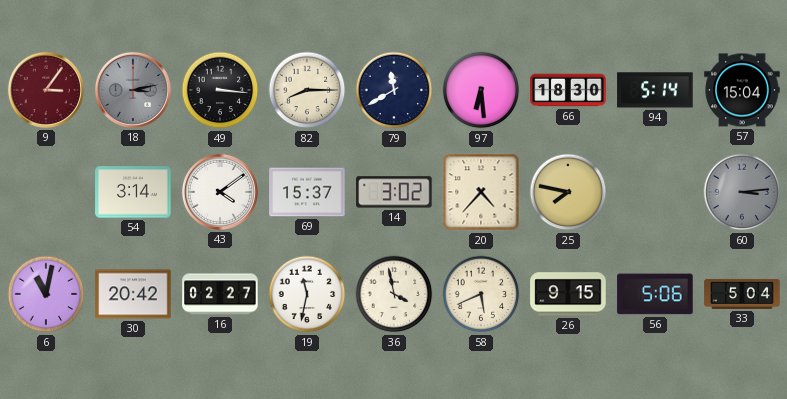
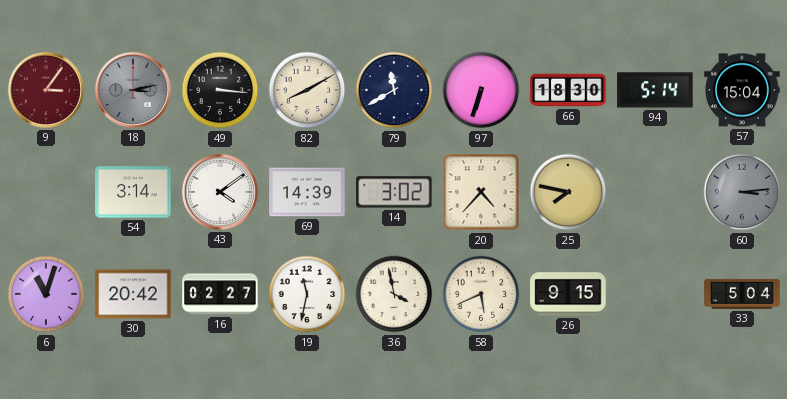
82: 8:15 -> 8:10 (307, 90)
97: 6:29 -> 6:33 (481, 90)
69: 15:37 -> 14:39 (307, 192)
6: 11:02 -> 11:03 (46, 294)
56: 5:06 -> none (655, 294)
